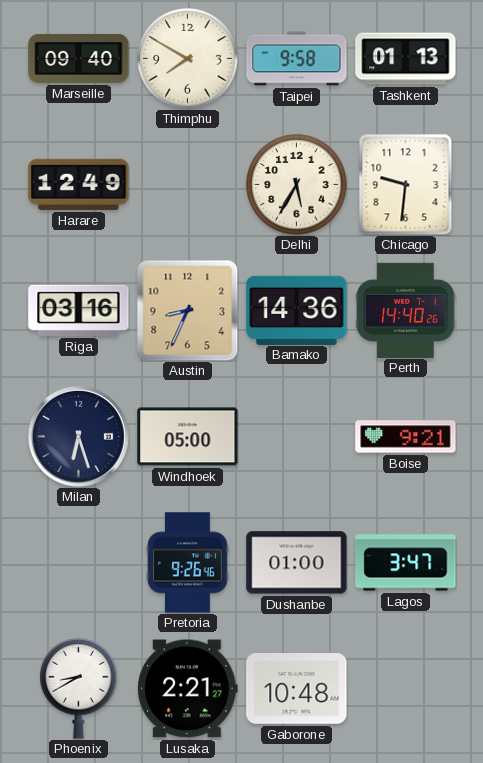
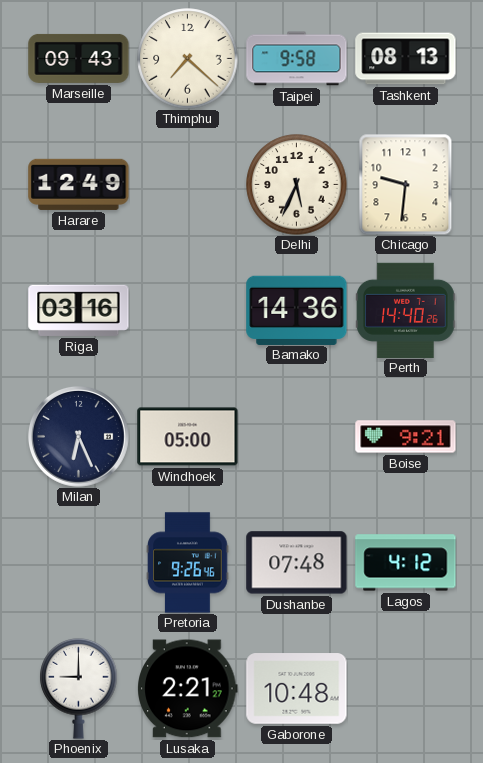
Marseille: 09:40 -> 09:43 (79, 58)
Thimphu: 7:50 -> 7:22 (188, 59)
Tashkent: 01:13 -> 08:13 (406, 59)
Delhi: 5:35 -> 5:34 (297, 185)
Austin: 8:34 -> none (187, 310)
Milan: 6:27 -> 6:26 (78, 436)
Dushanbe: 01:00 -> 07:48 (297, 563)
Lagos: 3:47 -> 4:12 (406, 563)
Phoenix: 8:40 -> 9:00 (79, 688)
